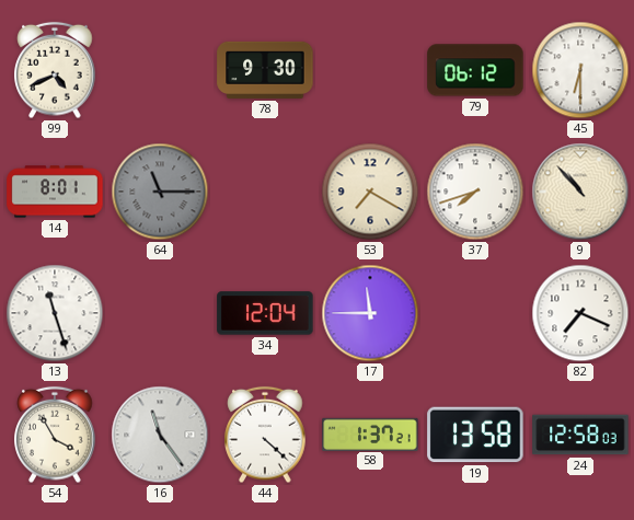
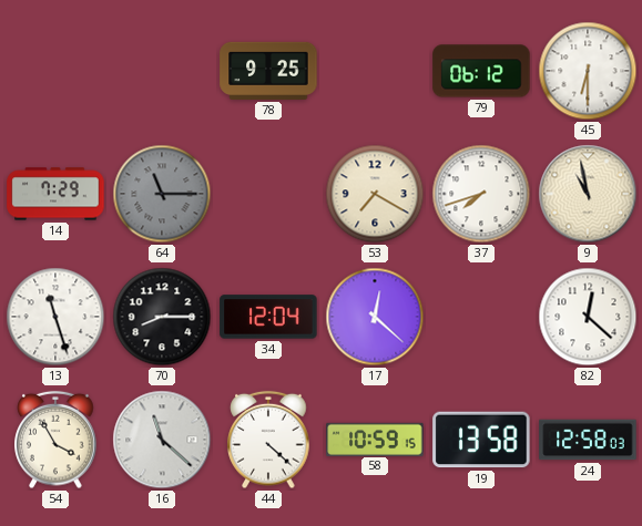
99: 4:41 -> none (55, 70)
78: 9:30 -> 9:25 (268, 71)
14: 8:01 -> 7:29 (55, 194)
9: 10:53 -> 10:58 (588, 194)
70: none -> 8:15 (162, 317)
17: 11:45 -> 12:22 (375, 317)
82: 7:19 -> 12:22 (588, 317)
16: 11:24 -> 11:22 (162, 440)
58: 1:37 -> 10:59 (375, 439)
